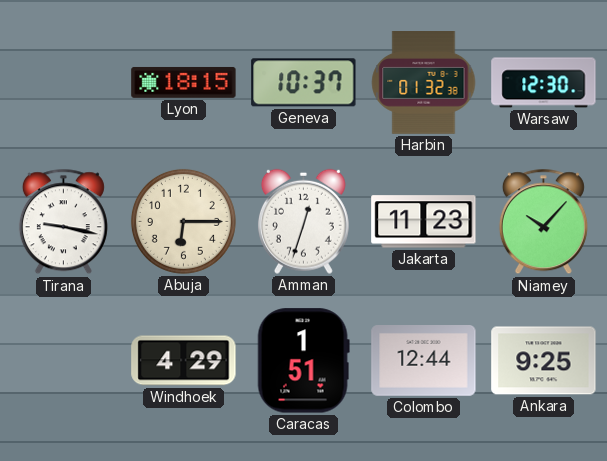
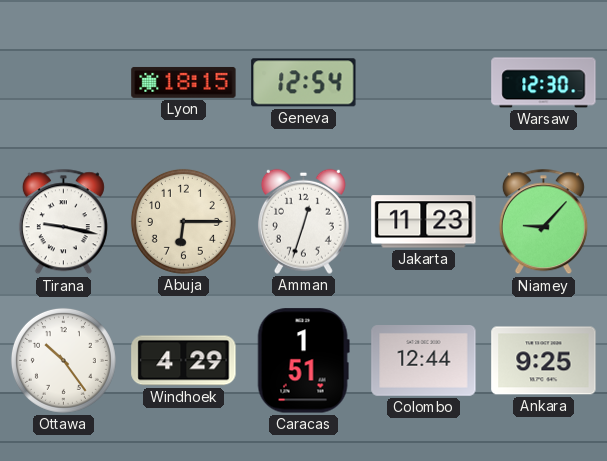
Geneva: 10:37 -> 12:54 (304, 83)
Harbin: 01:32 -> none (424, 83)
Niamey: 10:07 -> 9:07 (543, 222)
Ottawa: none -> 10:24 (63, 360)
